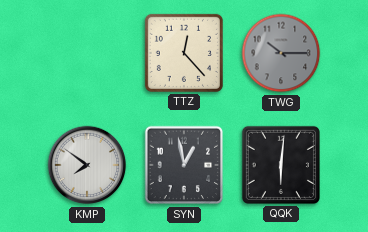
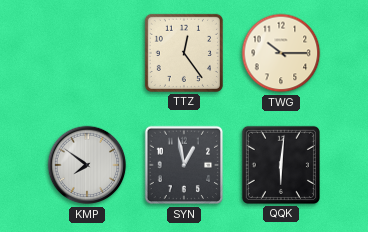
TTZ: 12:23 -> 12:24 (184, 53)
TWG dial: grey -> cream (281, 53)
